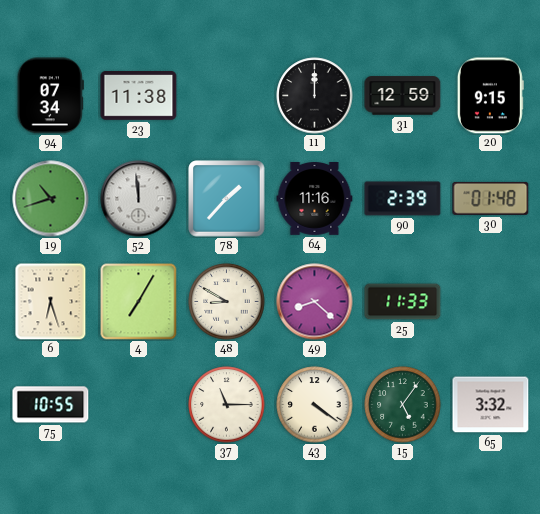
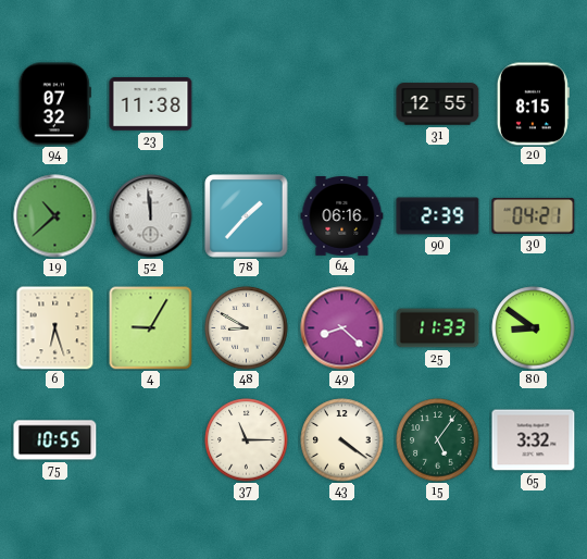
94: 07:34 -> 07:32 (54, 104)
11: 12:00 -> none (315, 96)
31: 12:59 -> 12:55 (438, 104)
20: 9:15 -> 8:15 (533, 104)
19: 10:42 -> 10:38 (55, 216)
64: 11:16 -> 06:16 (342, 216)
30: 01:48 -> 04:21 (534, 215)
4: 7:05 -> 9:05 (151, 328)
80: none -> 8:51 (534, 328)
